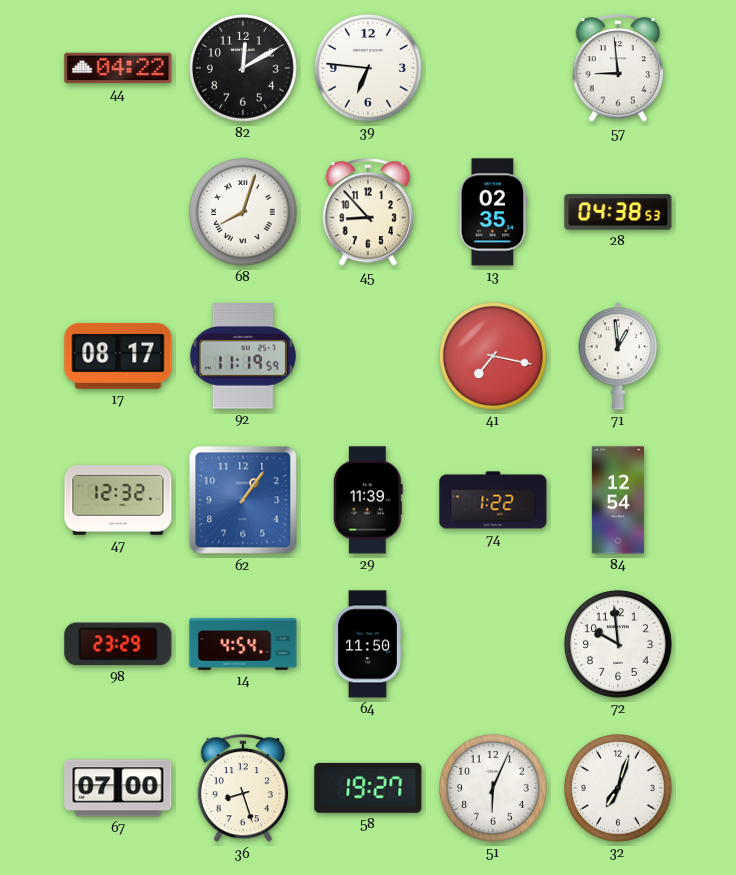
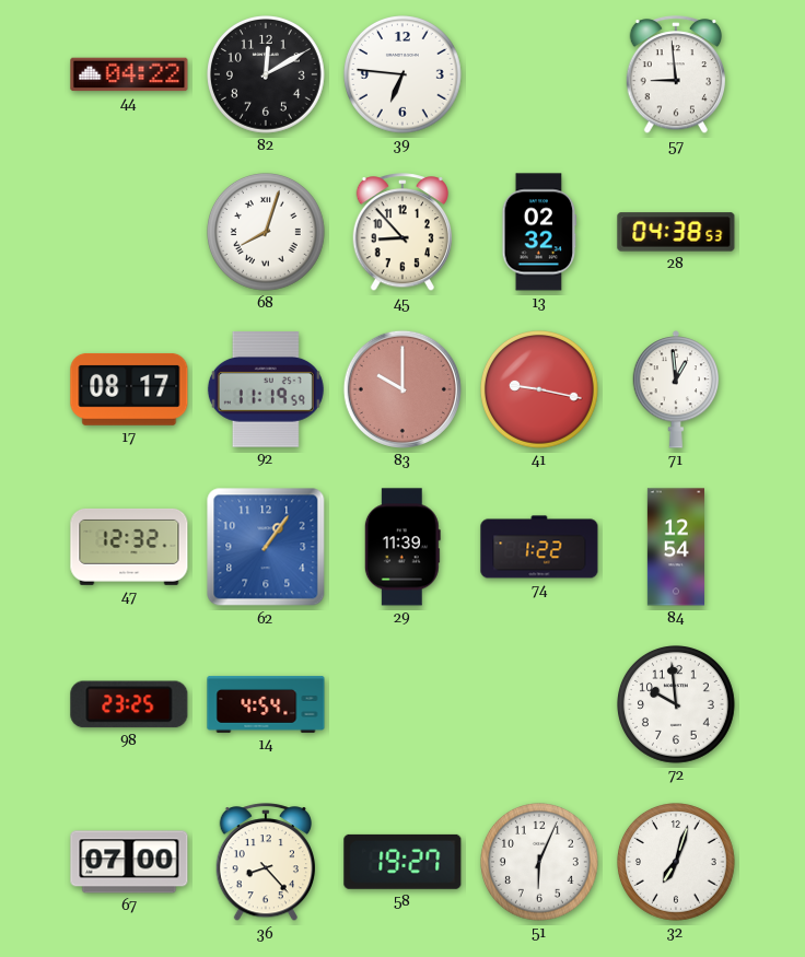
13: 02:35 -> 02:32 (539, 232)
83: none -> 10:00 (402, 389)
41: 7:17 -> 9:17 (540, 390)
98: 23:29 -> 23:25 (129, 704)
64: 11:50 -> none (367, 644)
36: 8:27 -> 8:23 (265, 863)
